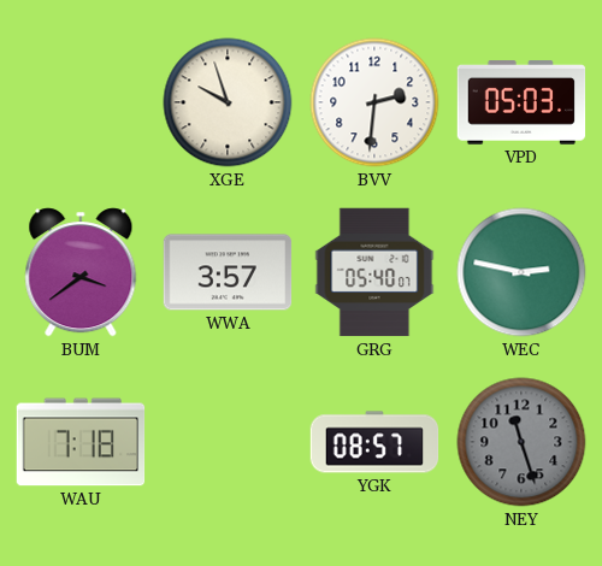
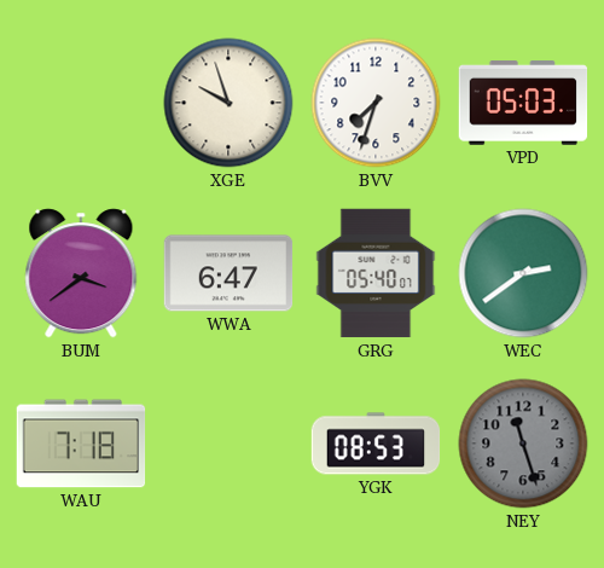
BVV: 2:31 -> 7:33 (376, 103)
WWA: 3:57 -> 6:47 (228, 273)
WEC: 2:47 -> 2:39 (523, 273)
YGK: 08:57 -> 08:53 (376, 444)
